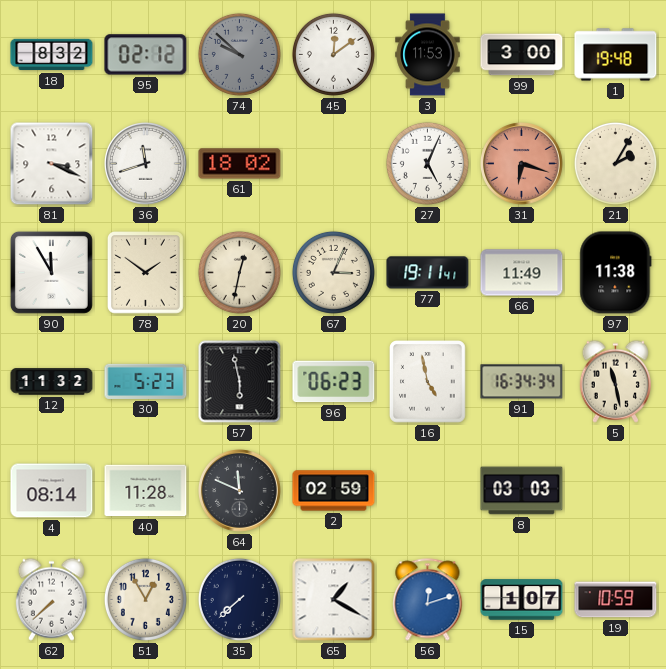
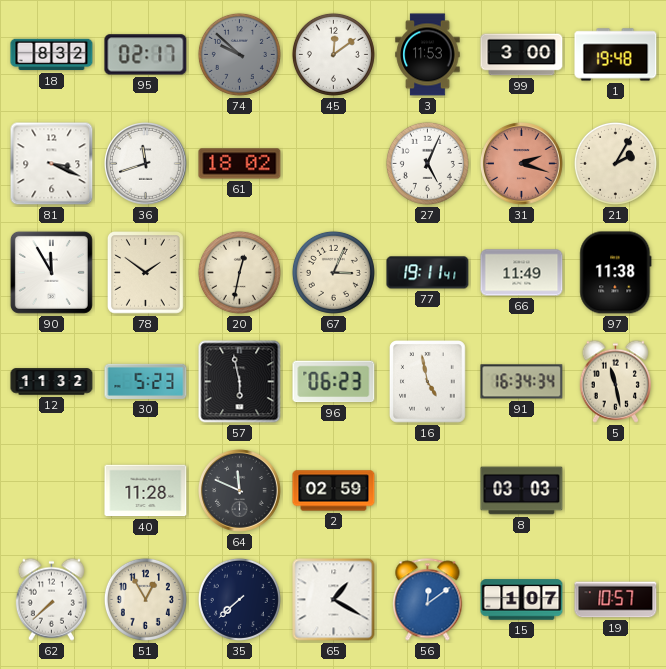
95: 02:12 -> 02:17 (146, 55)
31: 6:18 -> 2:18 (522, 164)
4: 08:14 -> none (52, 491)
56: 12:12 -> 12:09 (428, 600)
19: 10:59 -> 10:57 (616, 600)
